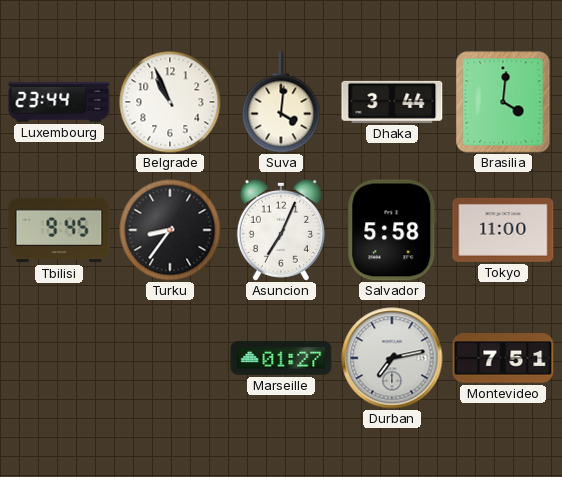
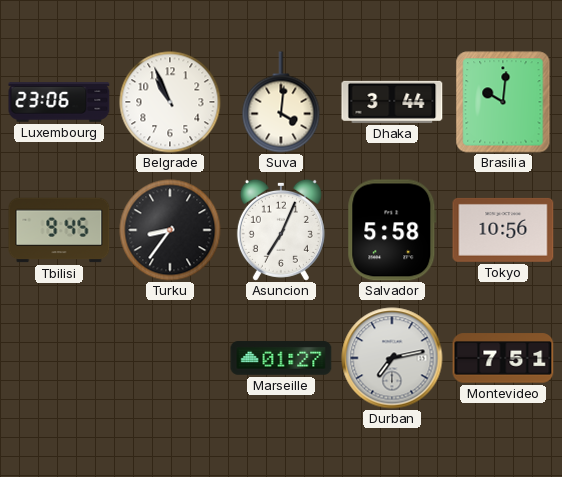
Luxembourg: 23:44 -> 23:06 (59, 102)
Brasilia: 4:01 -> 10:01 (503, 102)
Tokyo: 11:00 -> 10:56 (503, 230)
